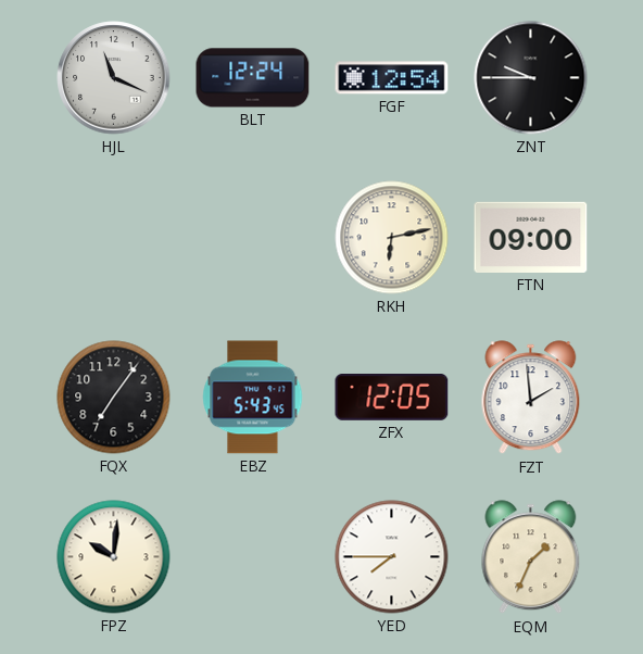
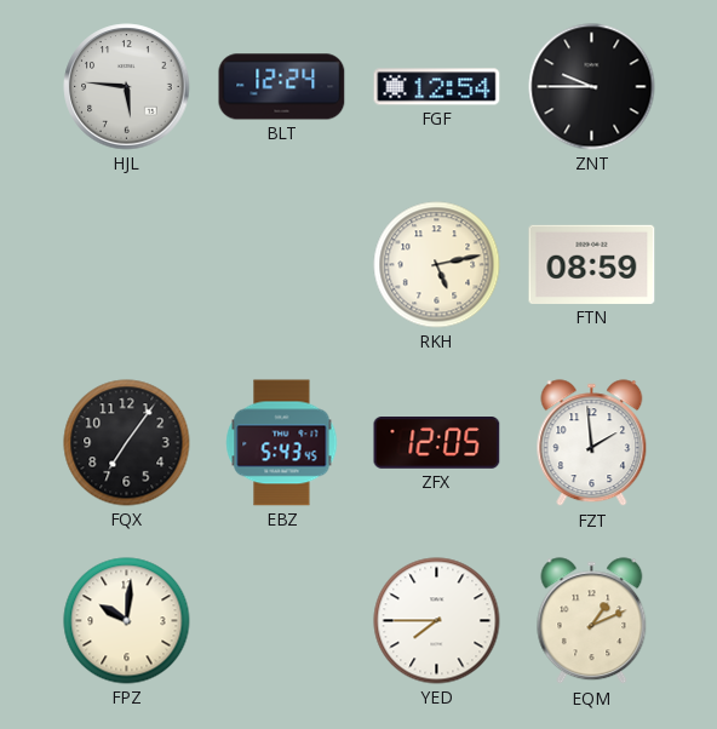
HJL: 11:19 -> 5:46 (127, 87)
RKH: 6:13 -> 5:13 (437, 265)
FTN: 09:00 -> 08:59 (592, 264)
EQM: 1:34 -> 1:11 (592, 621)
